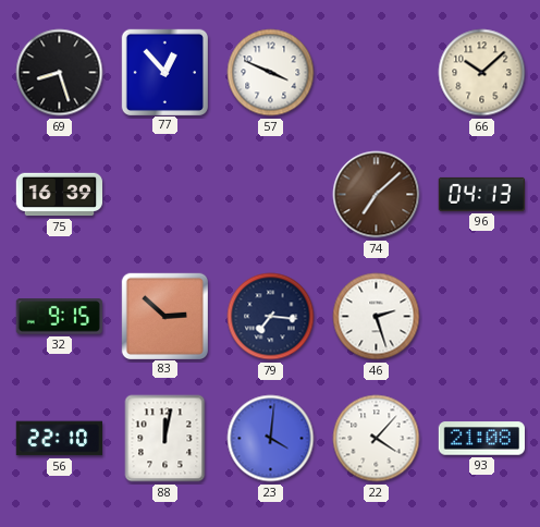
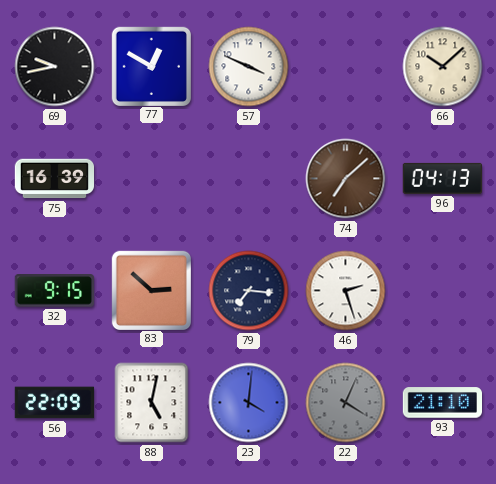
69: 8:27 -> 9:43 (55, 67)
77: 12:53 -> 12:50 (151, 66)
56: 22:10 -> 22:09 (54, 403)
88: 12:02 -> 5:02 (152, 403)
22: 4:07 -> 4:04 (346, 403)
22 dial: white -> grey (346, 403)
93: 21:08 -> 21:10 (442, 403)
